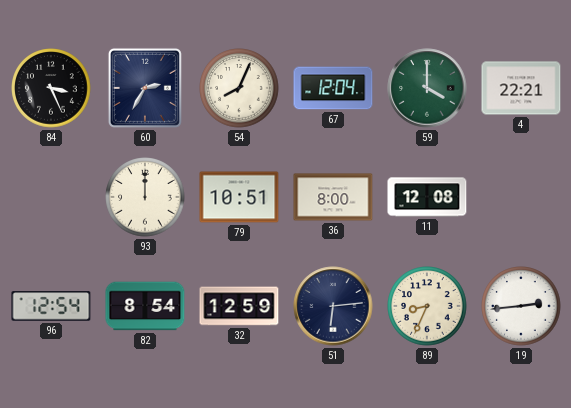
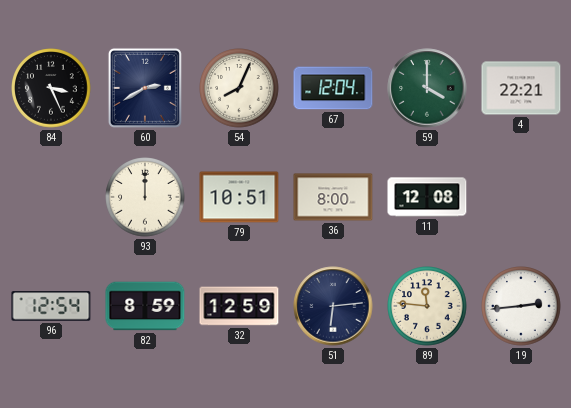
60: 2:35 -> 2:40 (145, 88)
82: 8:54 -> 8:59 (145, 306)
89: 8:34 -> 11:46 (427, 306)
